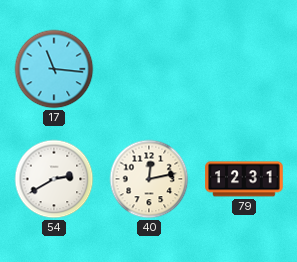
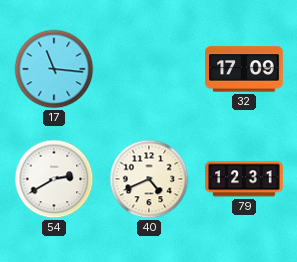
32: none -> 17:09 (244, 69)
40: 12:13 -> 4:41 (149, 179)
